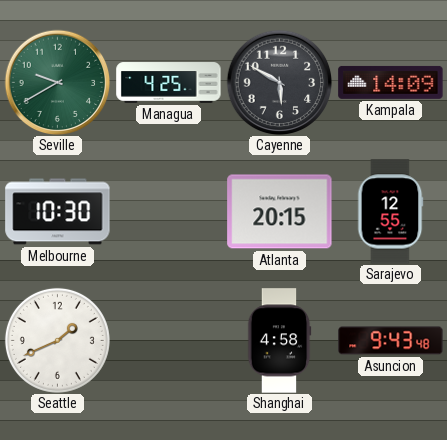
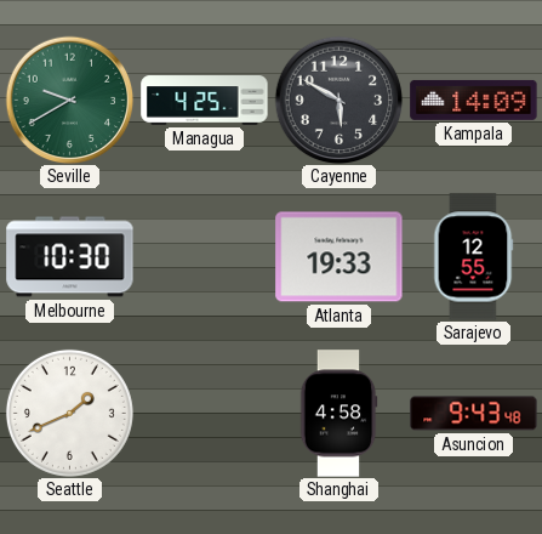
Atlanta: 20:15 -> 19:33 (340, 257)
